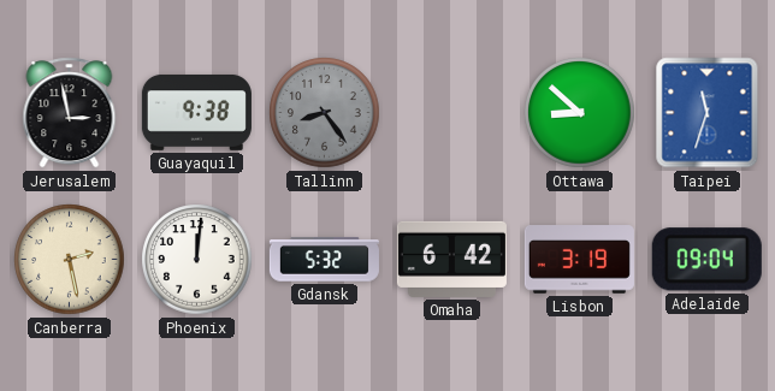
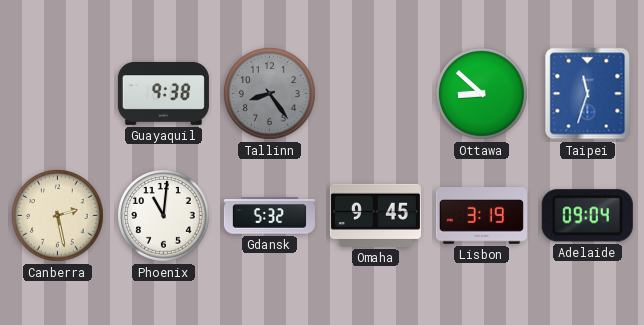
Jerusalem: 2:58 -> none (70, 113)
Phoenix: 12:01 -> 11:01 (164, 216)
Omaha: 6:42 -> 9:45 (375, 215)
